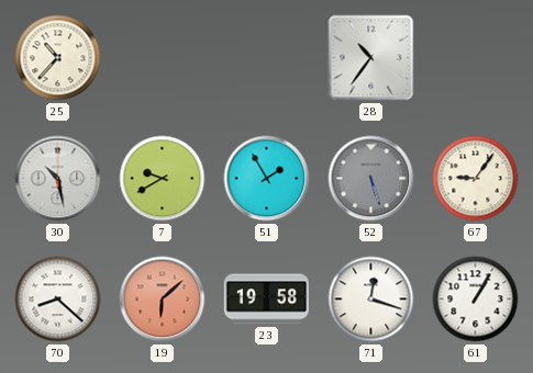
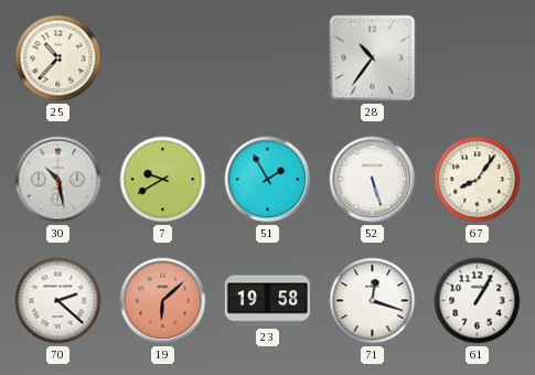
52 dial: grey -> white (373, 180)
67: 9:06 -> 8:06 (478, 180)
70: 8:22 -> 2:22 (58, 301)
